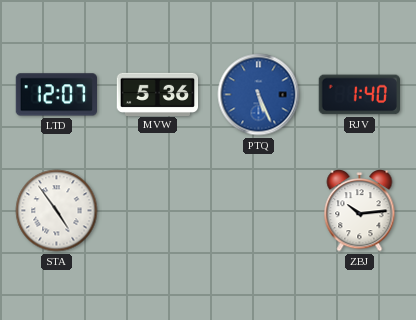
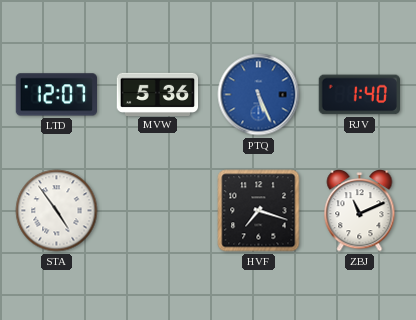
HVF: none -> 7:18 (259, 211)
ZBJ: 10:14 -> 11:11 (360, 211)
